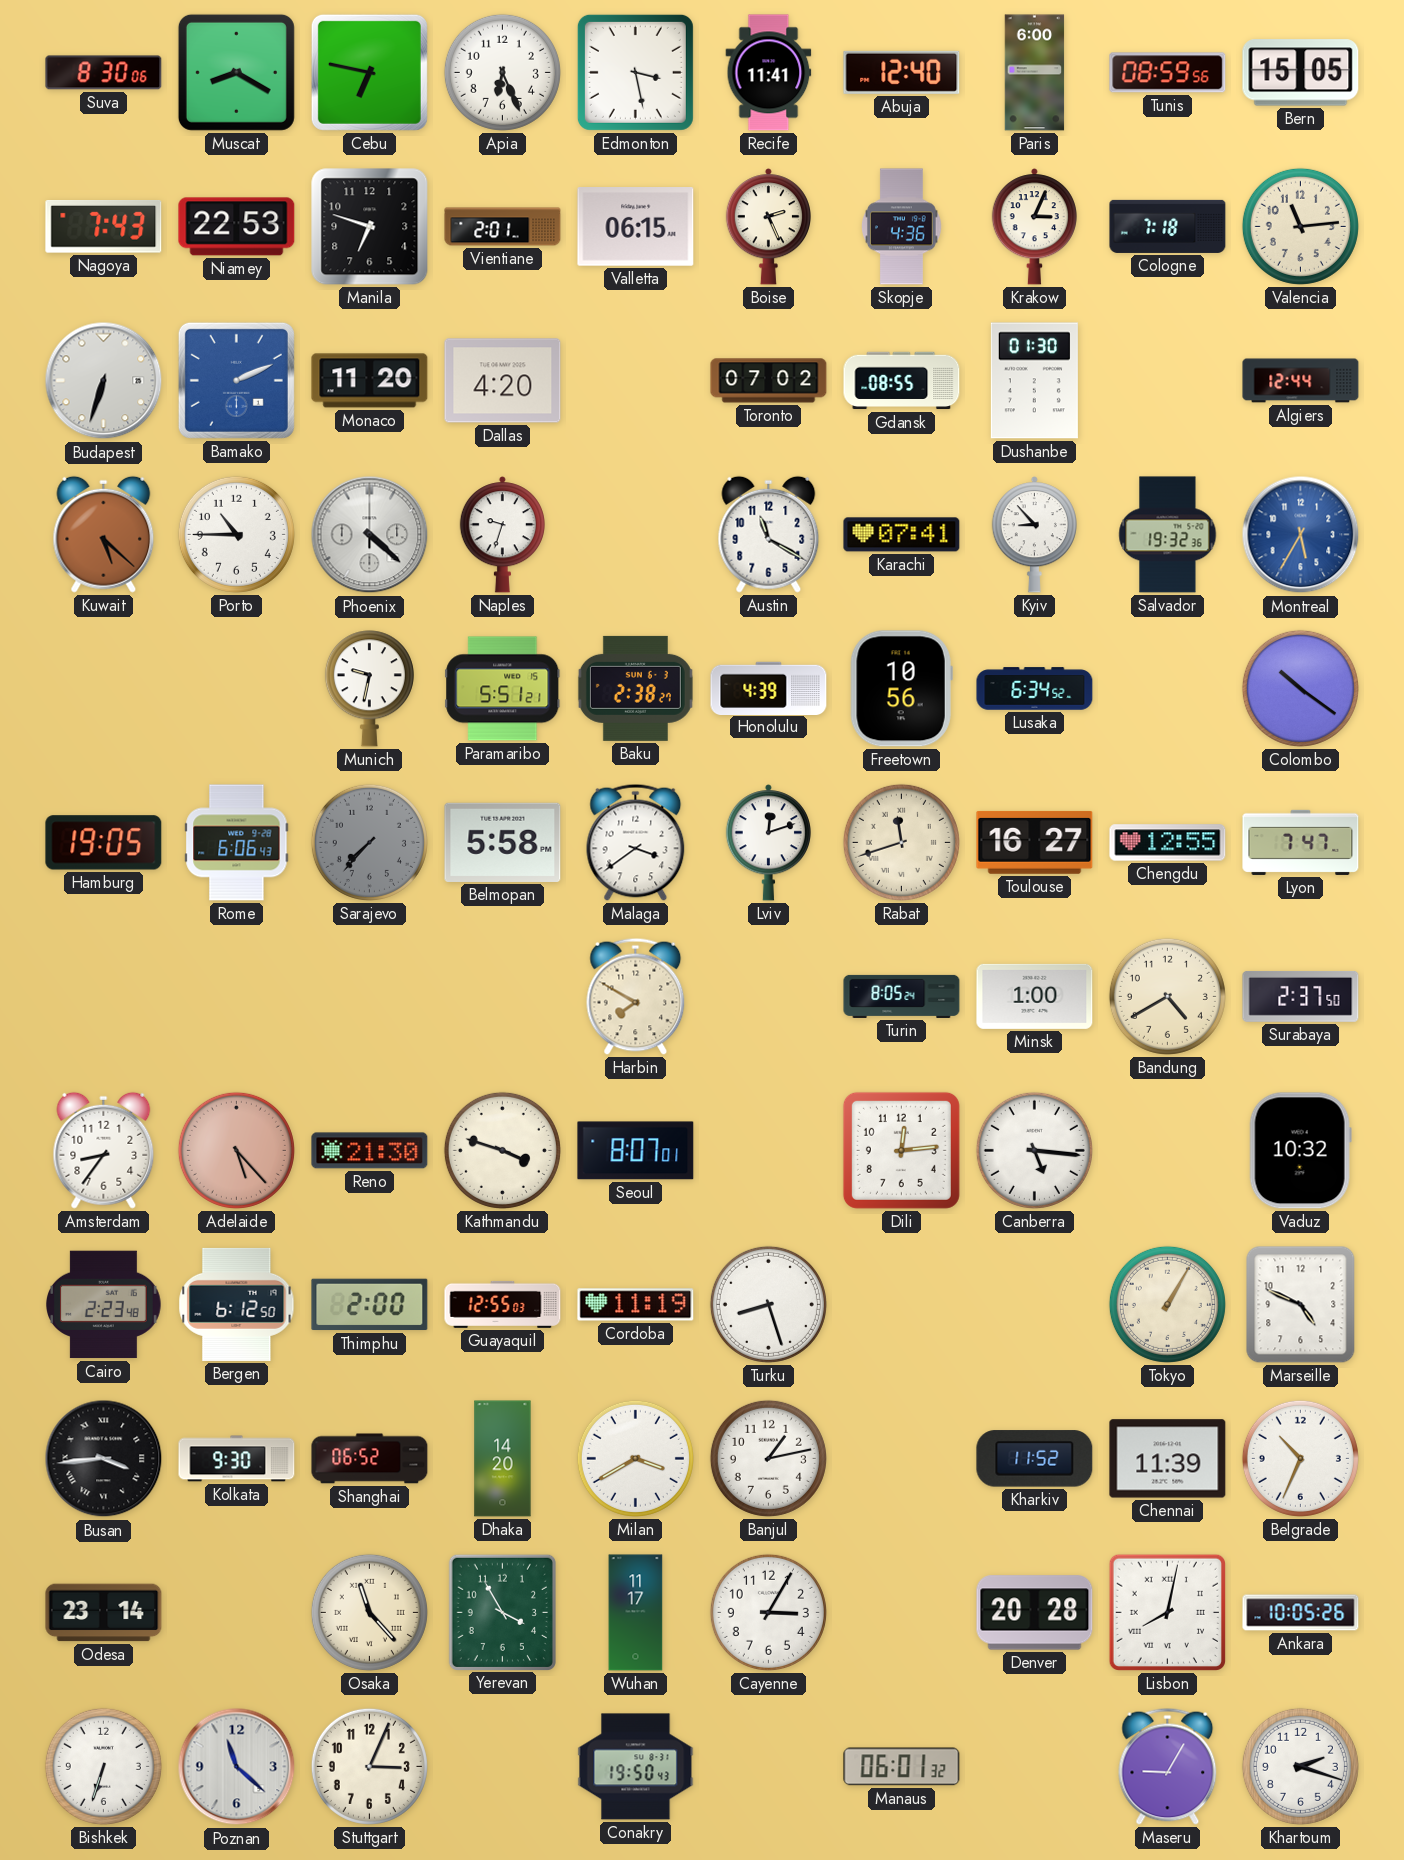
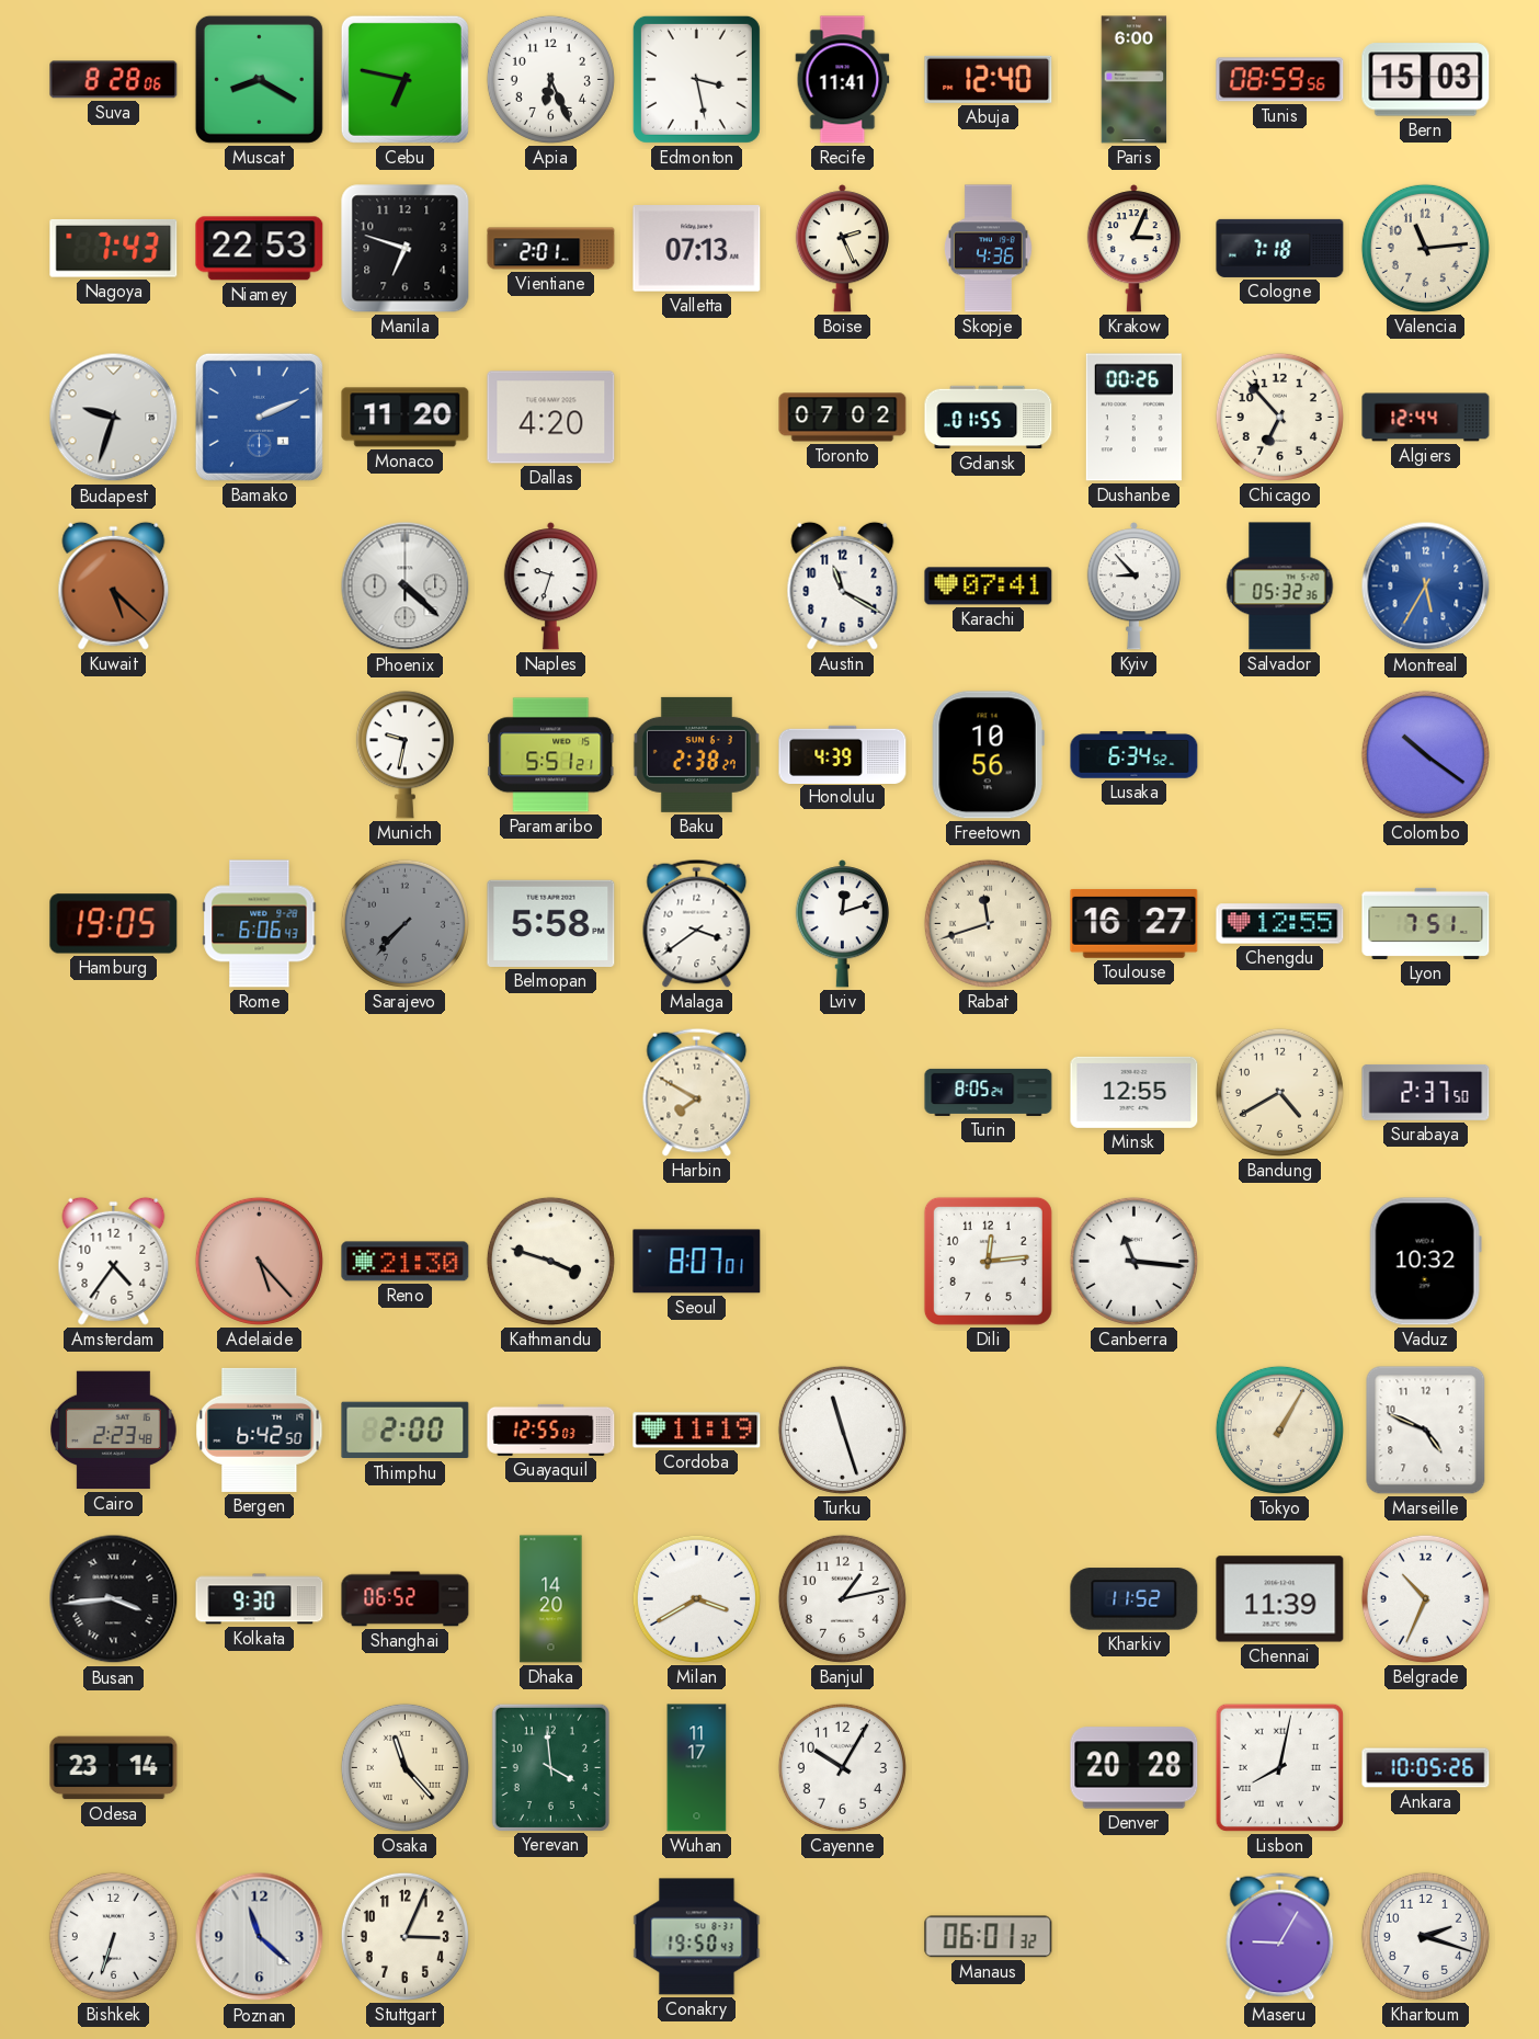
Suva: 8:30 -> 8:28 (114, 80)
Bern: 15:05 -> 15:03 (1426, 80)
Valletta: 06:15 -> 07:13 (697, 249)
Budapest: 6:33 -> 9:33 (114, 418)
Gdansk: 08:55 -> 01:55 (989, 418)
Dushanbe: 01:30 -> 00:26 (1133, 418)
Chicago: none -> 6:53 (1279, 417)
Porto: 10:45 -> none (236, 534)
Salvador: 19:32 -> 05:32 (1280, 586)
Lyon: 7:47 -> 7:51 (1426, 923)
Minsk: 1:00 -> 12:55 (1135, 1092)
Amsterdam: 8:36 -> 4:36 (114, 1261)
Canberra: 5:16 -> 11:16 (1133, 1261)
Bergen: 6:12 -> 6:42 (260, 1429)
Turku: 8:27 -> 11:27 (842, 1429)
Yerevan: 3:55 -> 3:59 (550, 1767)
Cayenne: 3:05 -> 10:05 (842, 1767)
